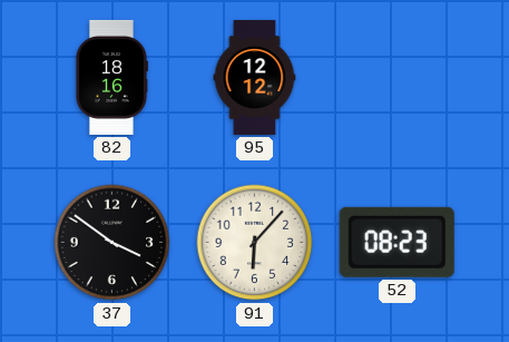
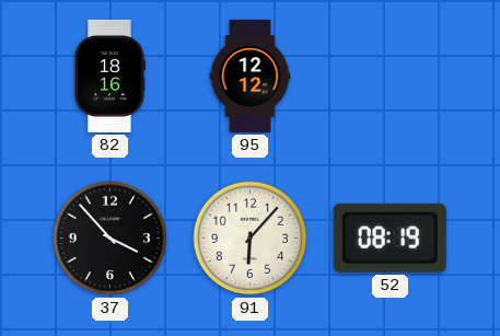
37: 3:51 -> 3:53 (111, 239)
52: 08:23 -> 08:19 (389, 237)
